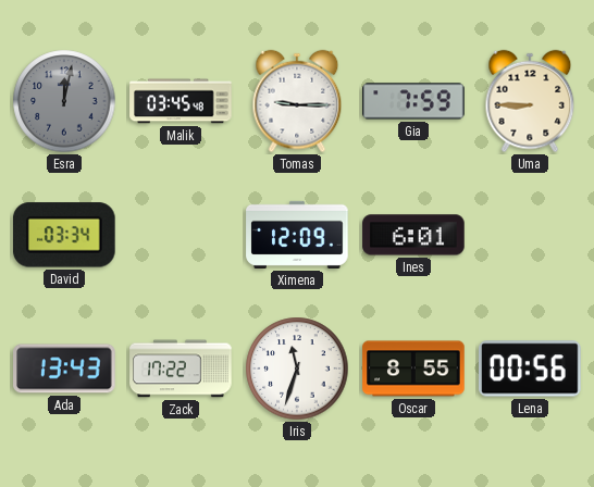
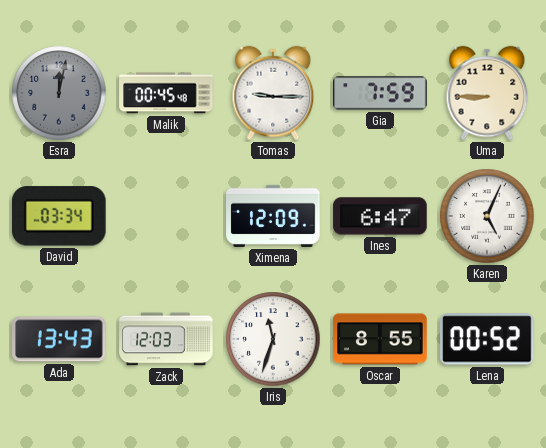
Malik: 03:45 -> 00:45 (166, 93)
Ines: 6:01 -> 6:47 (380, 216)
Karen: none -> 5:04 (487, 216)
Zack: 17:22 -> 12:03 (166, 339)
Lena: 00:56 -> 00:52 (487, 339)
